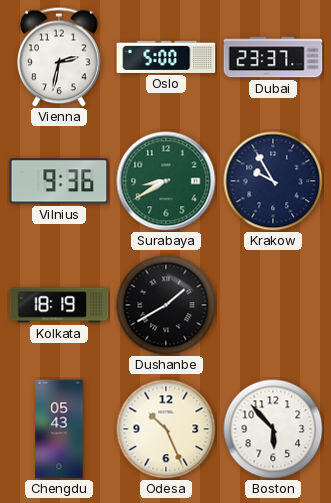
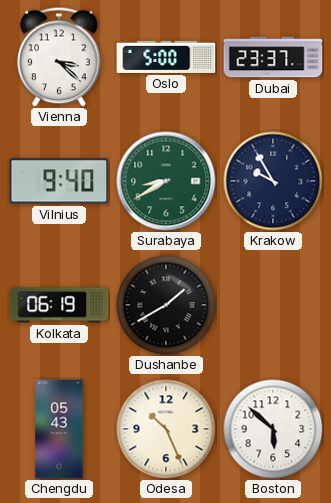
Vienna: 2:32 -> 3:22 (59, 57)
Vilnius: 9:36 -> 9:40 (59, 181)
Kolkata: 18:19 -> 06:19 (59, 305)
Boston: 5:53 -> 5:52 (273, 429)
